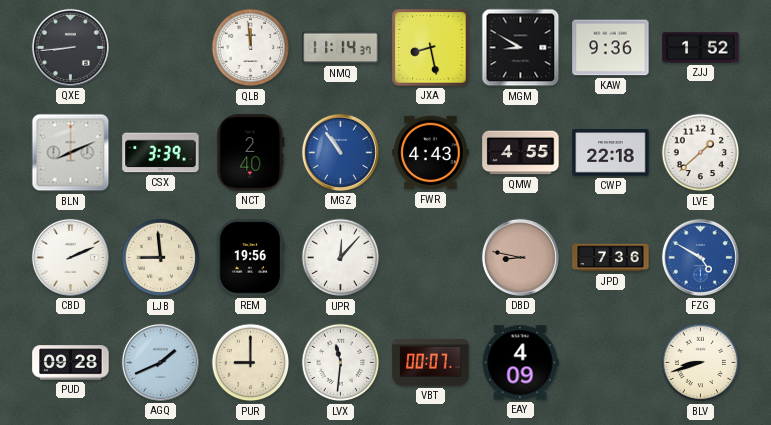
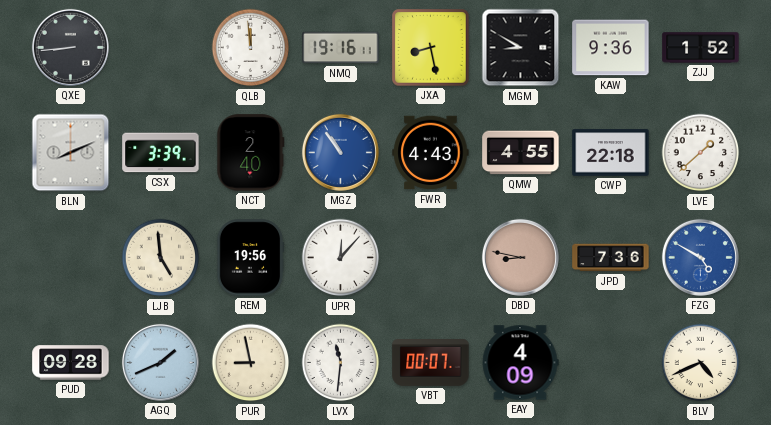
NMQ: 11:14 -> 19:16 (341, 48)
CBD: 2:11 -> none (70, 257)
LJB: 8:59 -> 4:59 (161, 258)
PUR: 9:00 -> 8:58 (251, 363)
BLV: 8:42 -> 4:41 (701, 363)
